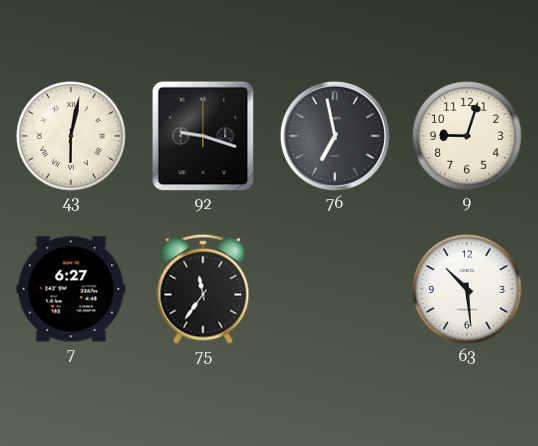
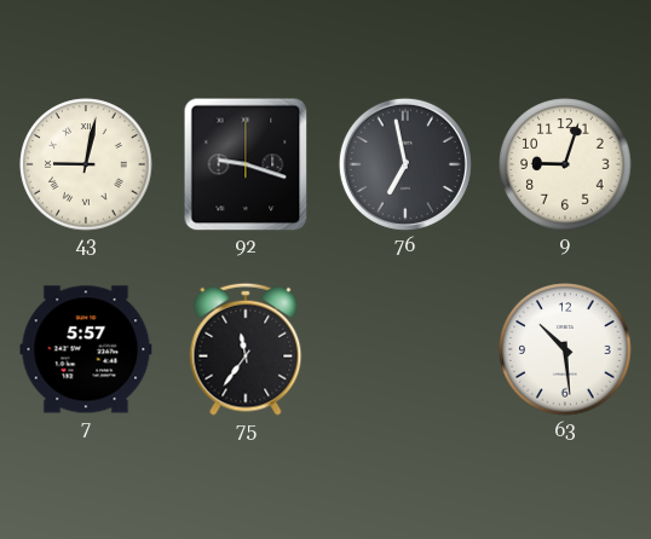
43: 6:02 -> 9:02 (86, 164)
7: 6:27 -> 5:57 (86, 349)
